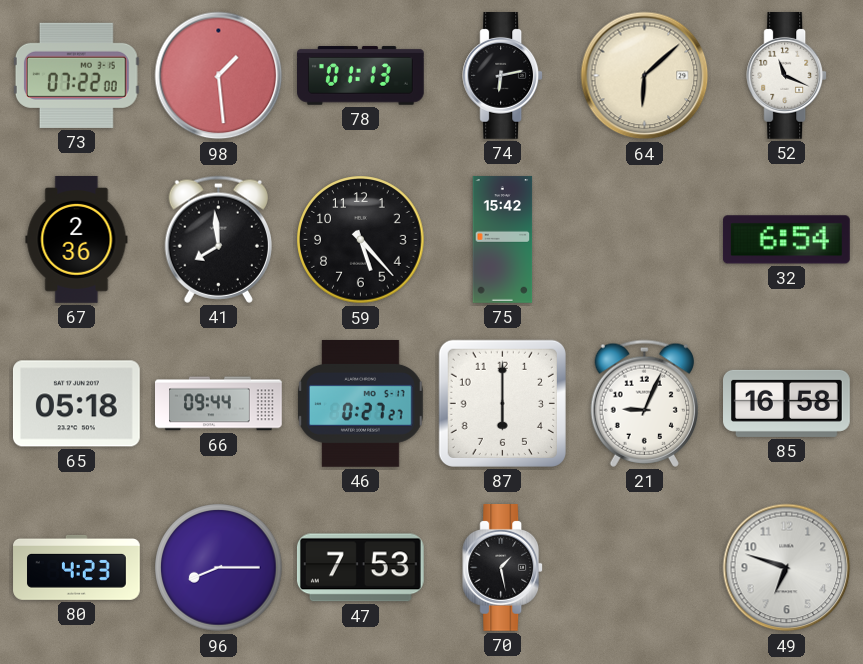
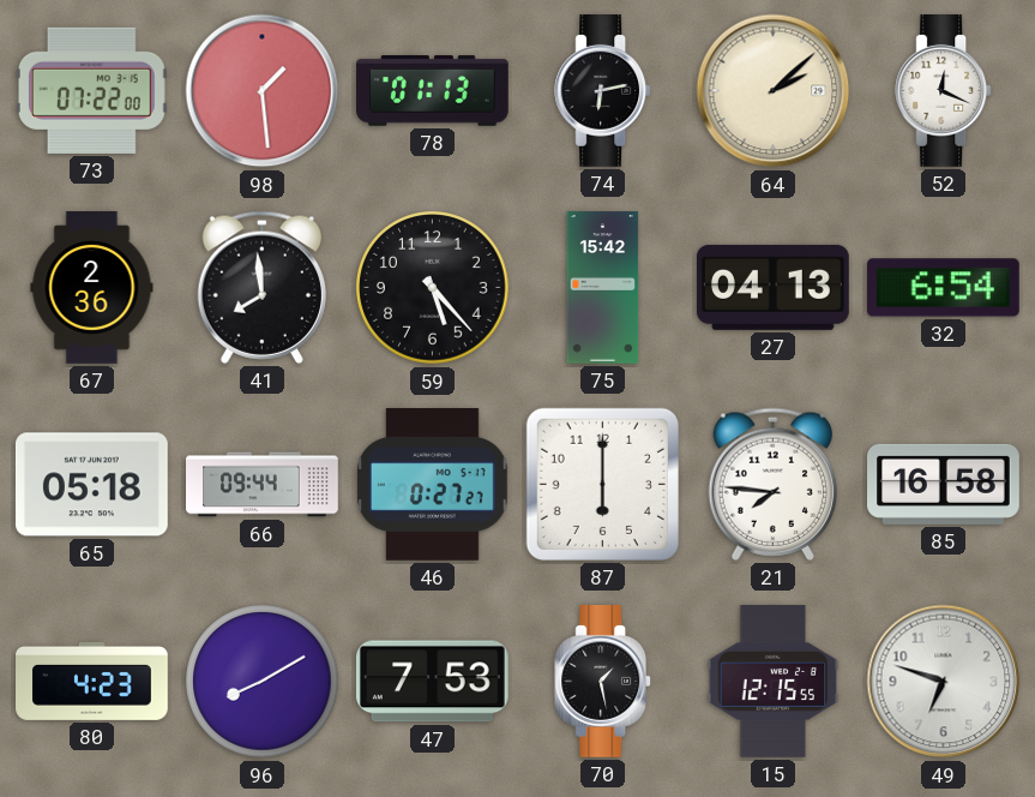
64: 6:08 -> 2:08 (774, 91)
52: 11:19 -> 12:19 (944, 91)
27: none -> 04:13 (772, 287)
21: 9:04 -> 7:46 (772, 484)
96: 8:15 -> 8:10 (263, 682)
15: none -> 12:15 (774, 682)
